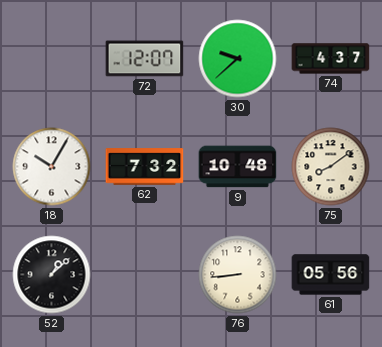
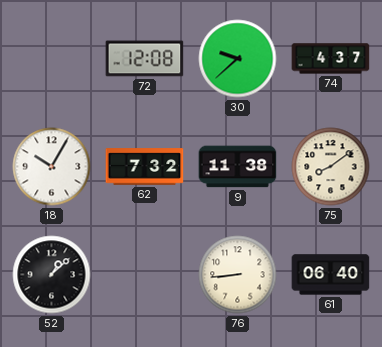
72: 12:07 -> 12:08 (145, 59)
9: 10:48 -> 11:38 (238, 167)
61: 05:56 -> 06:40 (331, 275)
